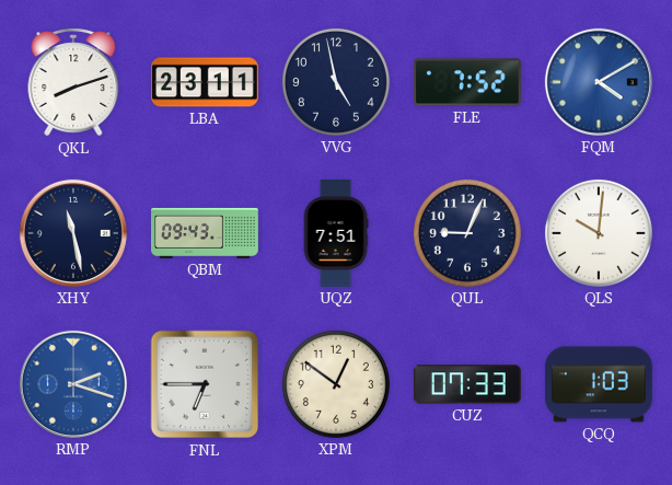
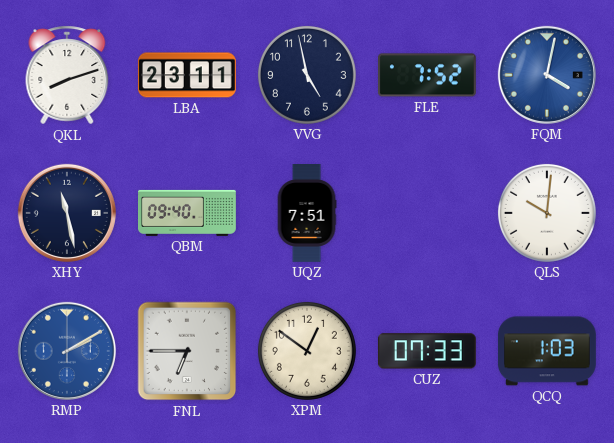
FQM: 4:10 -> 4:02 (547, 75)
QBM: 09:43 -> 09:40 (187, 213)
QUL: 9:04 -> none (467, 233)
RMP: 2:18 -> 2:10 (67, 351)
